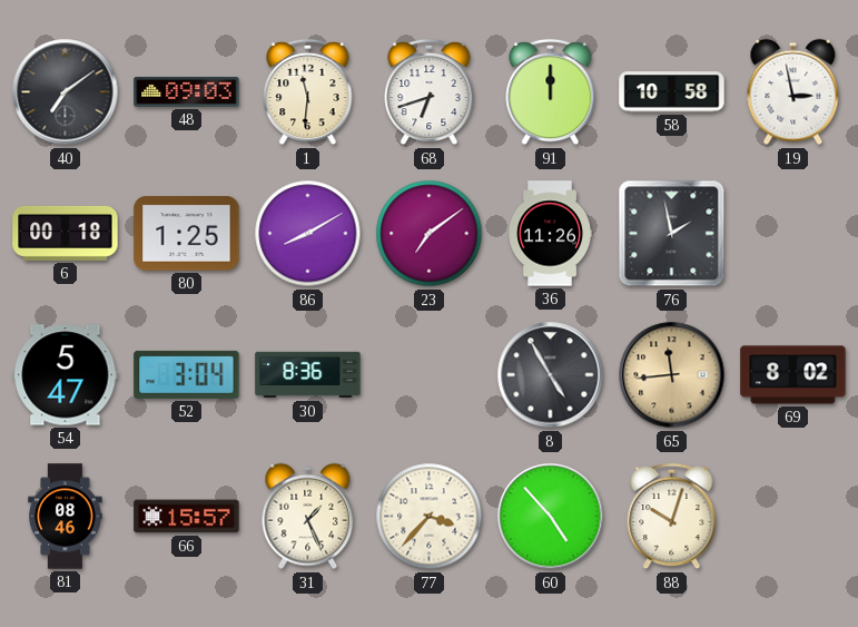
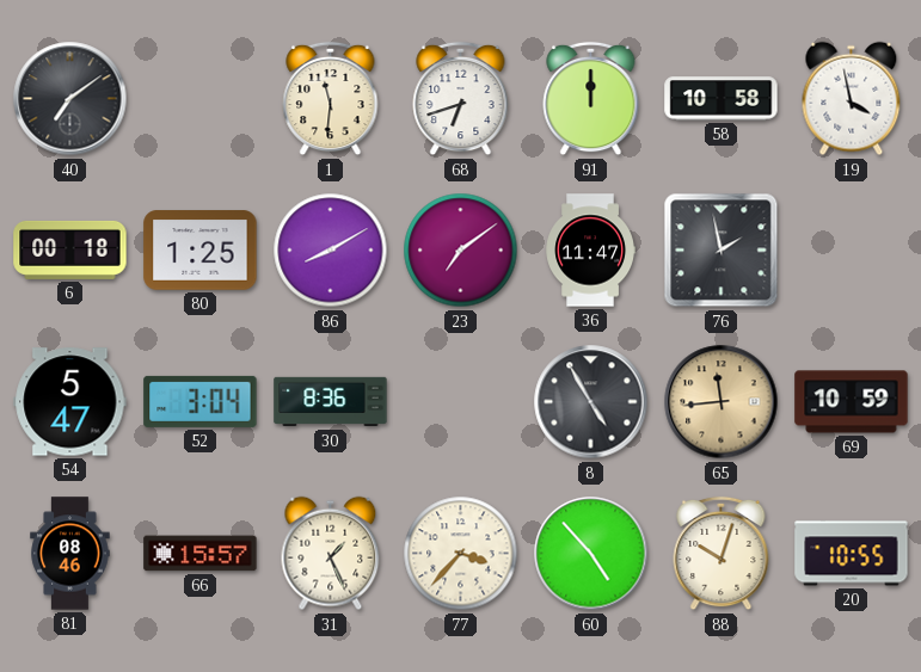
48: 09:03 -> none (187, 91)
19: 2:58 -> 3:58 (852, 99)
36: 11:26 -> 11:47 (590, 251)
69: 8:02 -> 10:59 (852, 402)
20: none -> 10:55 (852, 554)
